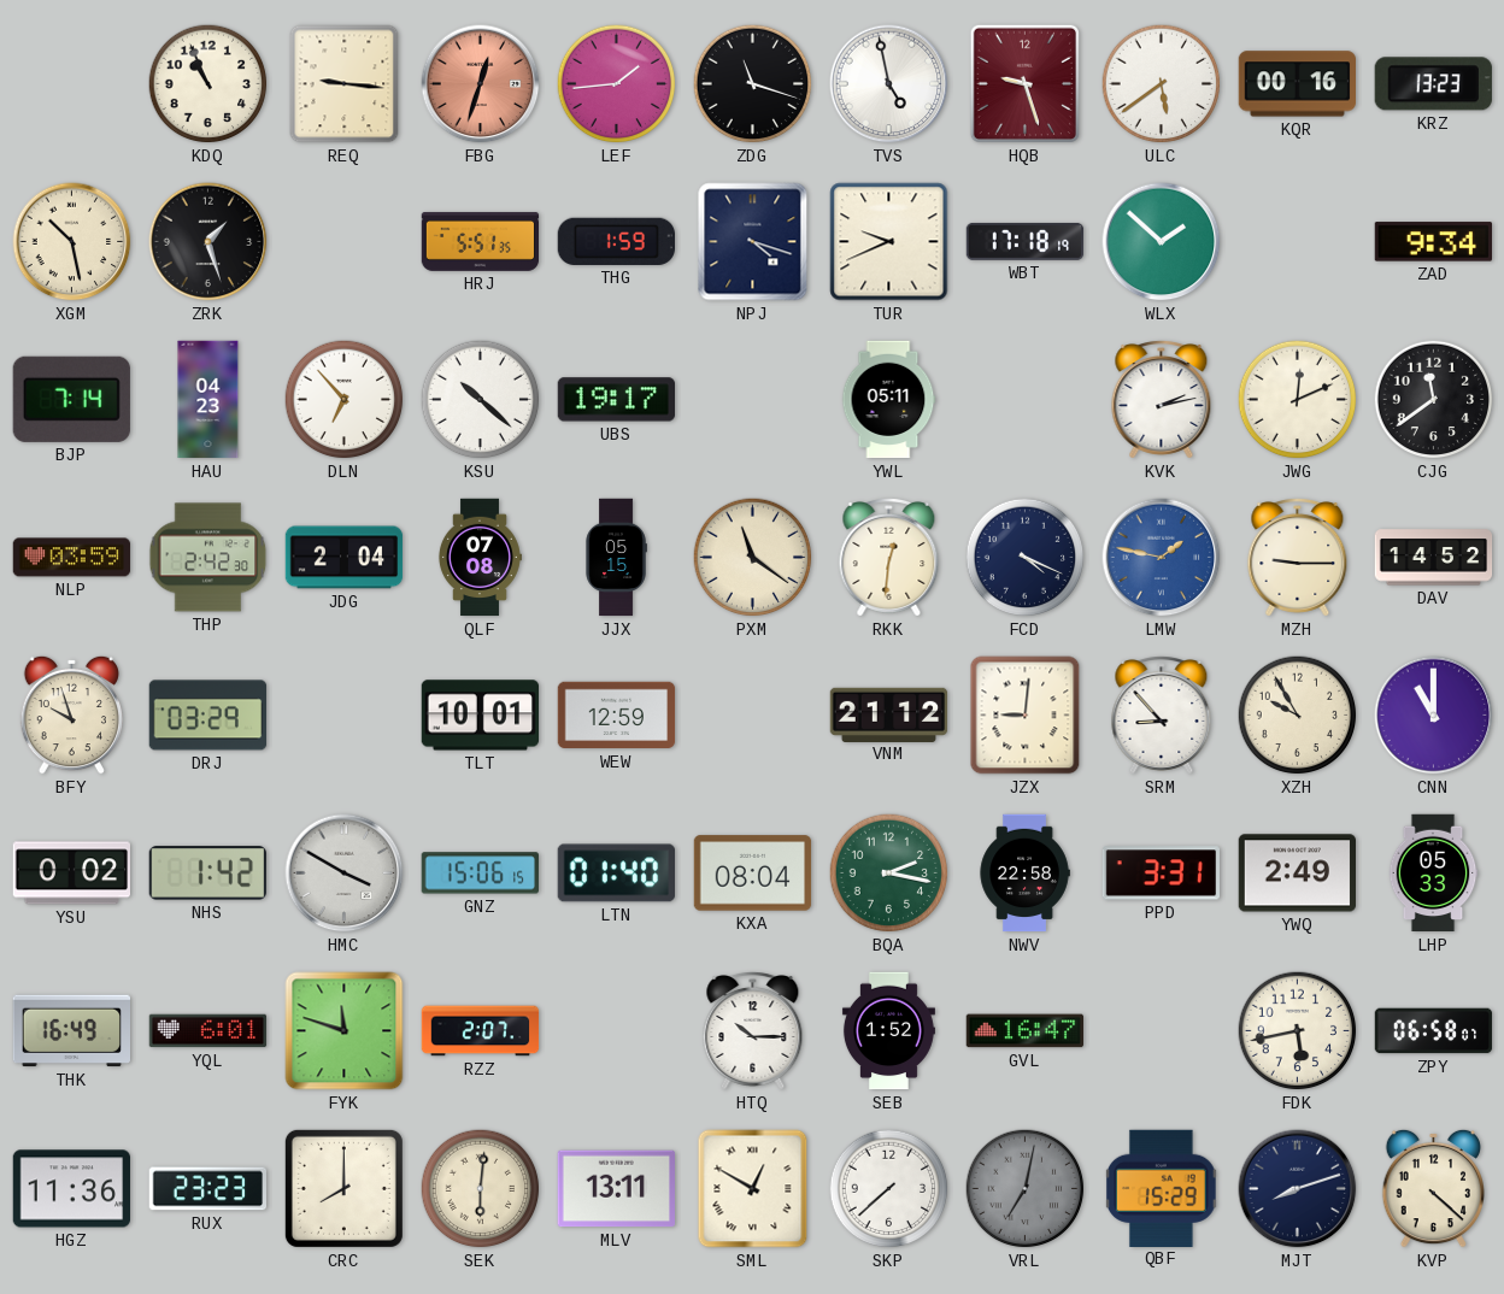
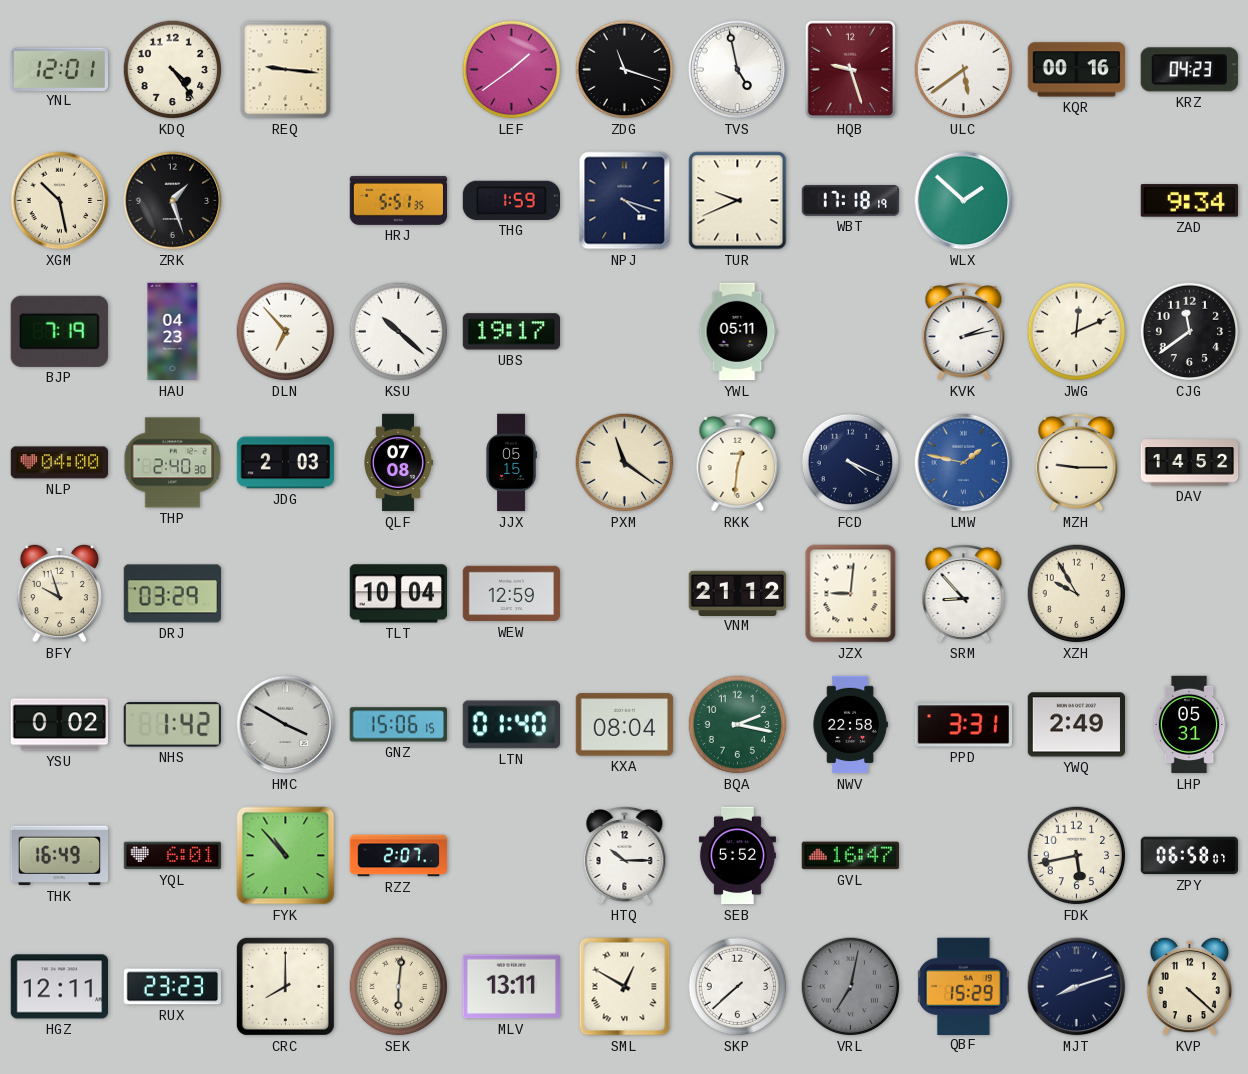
YNL: none -> 12:01 (59, 69)
KDQ: 10:56 -> 4:24 (173, 70)
FBG: 12:33 -> none (481, 84)
LEF: 1:44 -> 1:39 (512, 70)
KRZ: 13:23 -> 04:23 (1189, 70)
BJP: 7:14 -> 7:19 (59, 331)
NLP: 03:59 -> 04:00 (60, 463)
THP: 2:42 -> 2:40 (173, 463)
JDG: 2:04 -> 2:03 (286, 463)
TLT: 10:01 -> 10:04 (399, 594)
CNN: 11:00 -> none (1434, 716)
LHP: 05:33 -> 05:31 (1189, 725)
FYK: 11:48 -> 10:53 (286, 856)
SEB: 1:52 -> 5:52 (737, 856)
HGZ: 11:36 -> 12:11 (60, 987)
